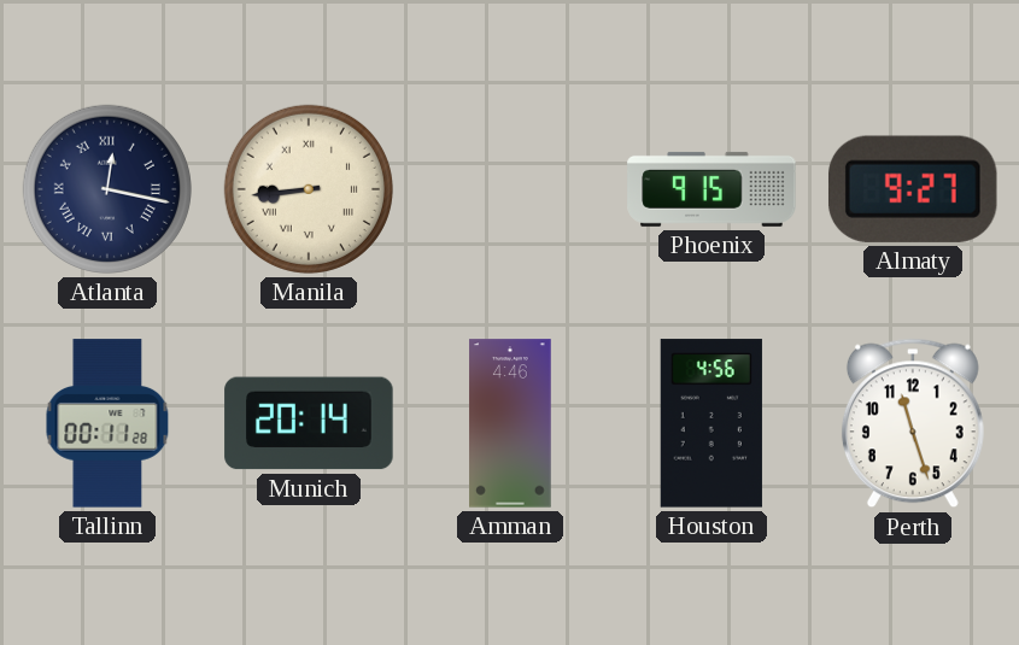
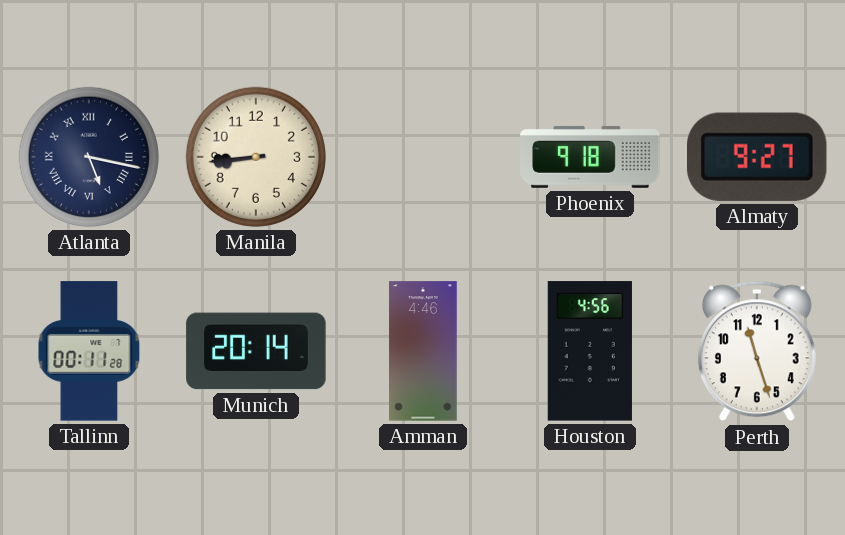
Atlanta: 12:17 -> 5:17 (89, 157)
Manila numerals: Roman -> Arabic (256, 157)
Phoenix: 9:15 -> 9:18 (590, 157)
